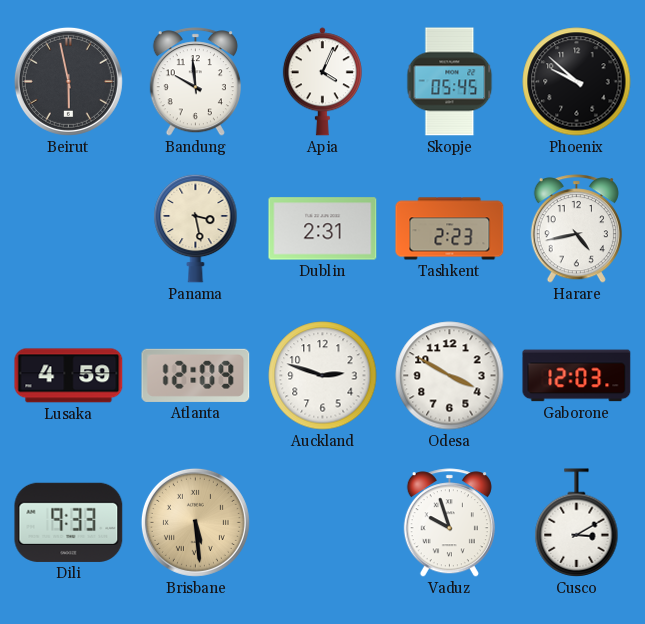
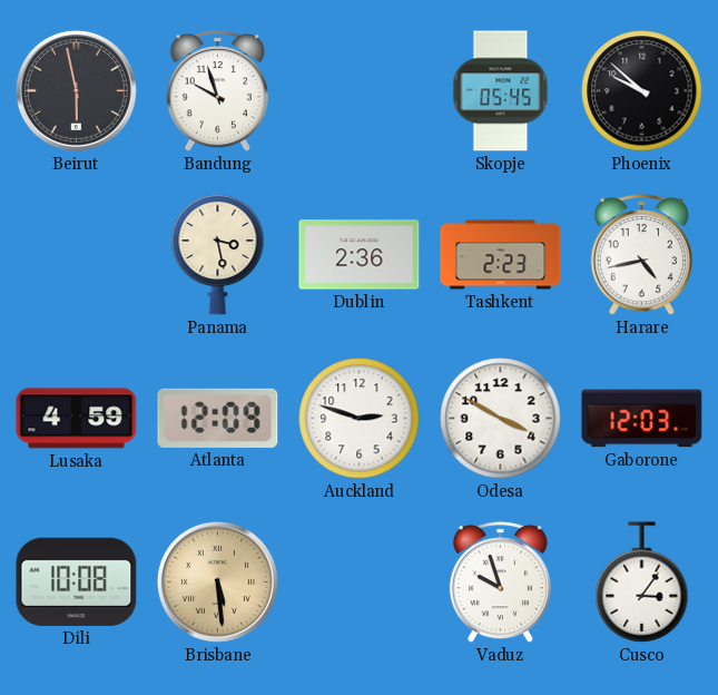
Bandung: 9:59 -> 9:57 (217, 91)
Apia: 4:04 -> none (322, 82)
Dublin: 2:31 -> 2:36 (360, 255)
Dili: 9:33 -> 10:08 (77, 581)
Cusco: 3:10 -> 3:06 (642, 583)
